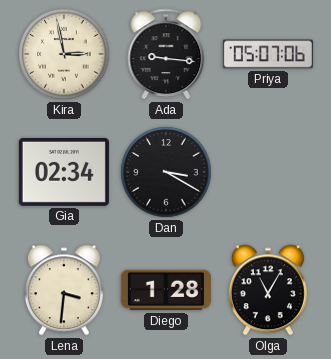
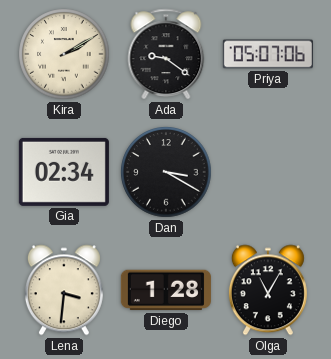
Kira: 2:58 -> 2:10 (64, 54)
Ada: 9:16 -> 9:21 (166, 54)
